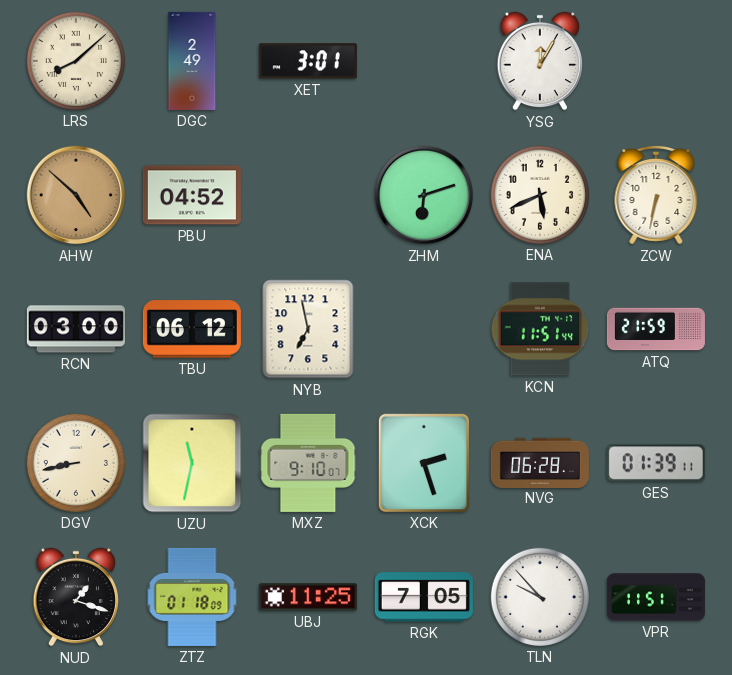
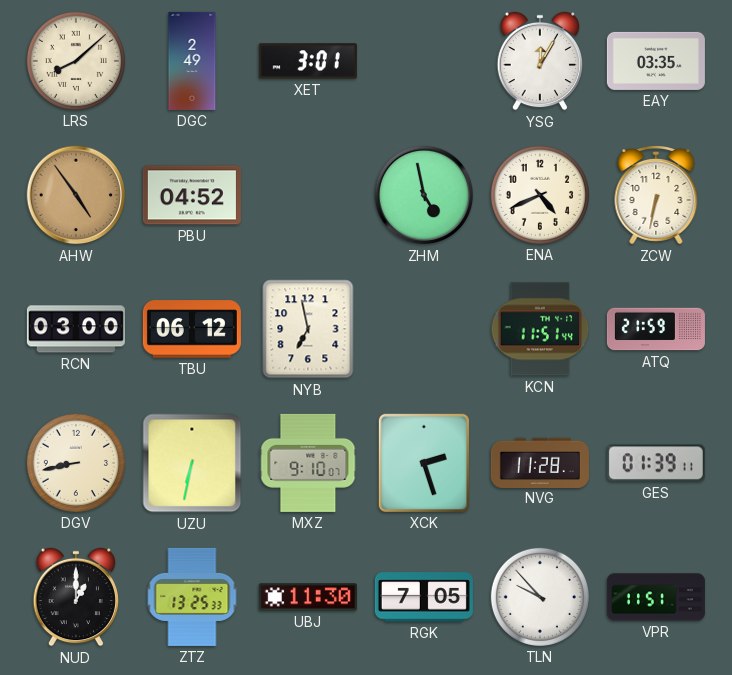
EAY: none -> 03:35 (656, 61)
AHW: 4:52 -> 4:54 (76, 195)
ZHM: 6:12 -> 4:58 (424, 195)
ENA: 5:41 -> 4:41 (540, 195)
UZU: 11:32 -> 6:32 (192, 463)
NVG: 06:28 -> 11:28 (540, 462)
NUD: 1:18 -> 1:00 (75, 597)
ZTZ: 01:18 -> 13:25 (192, 597)
UBJ: 11:25 -> 11:30 (308, 597)
